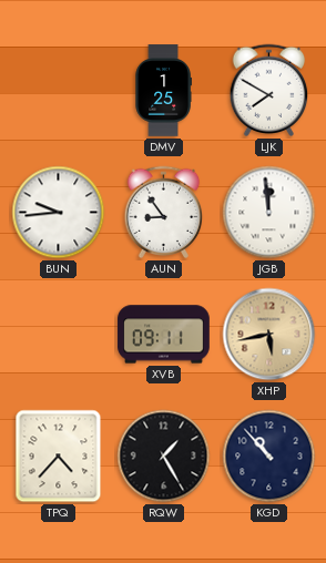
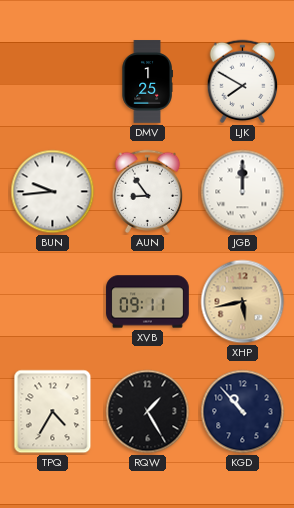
JGB: 11:59 -> 12:00 (243, 192)
TPQ: 4:37 -> 4:35 (53, 412)
